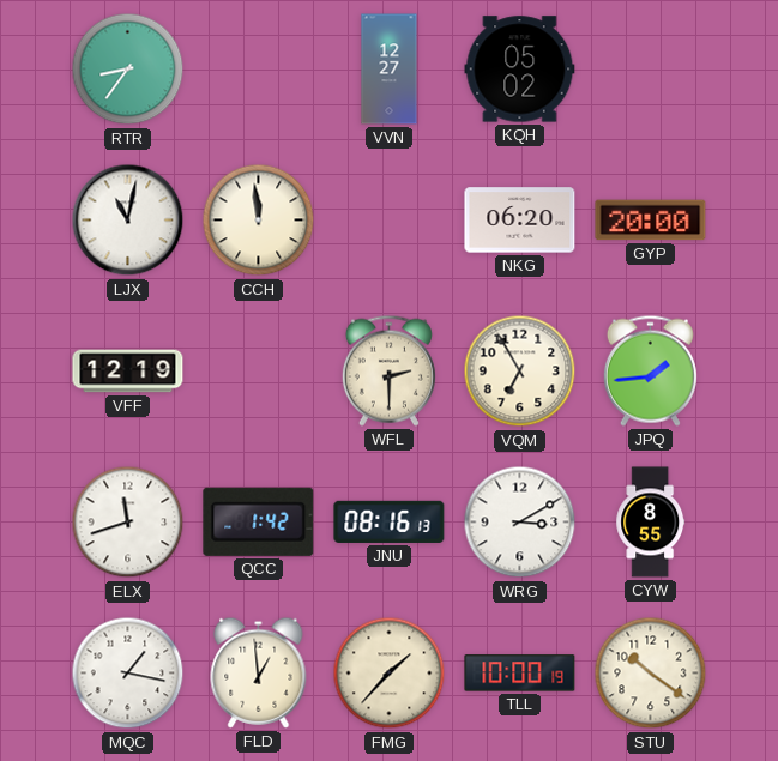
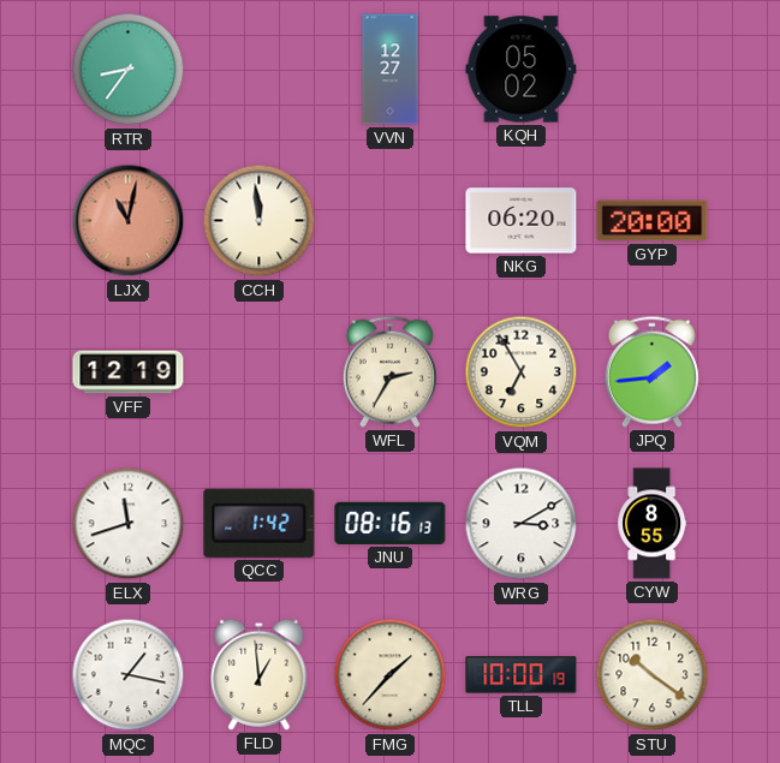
LJX dial: white -> salmon (129, 221)
WFL: 2:30 -> 2:35 (389, 371)
